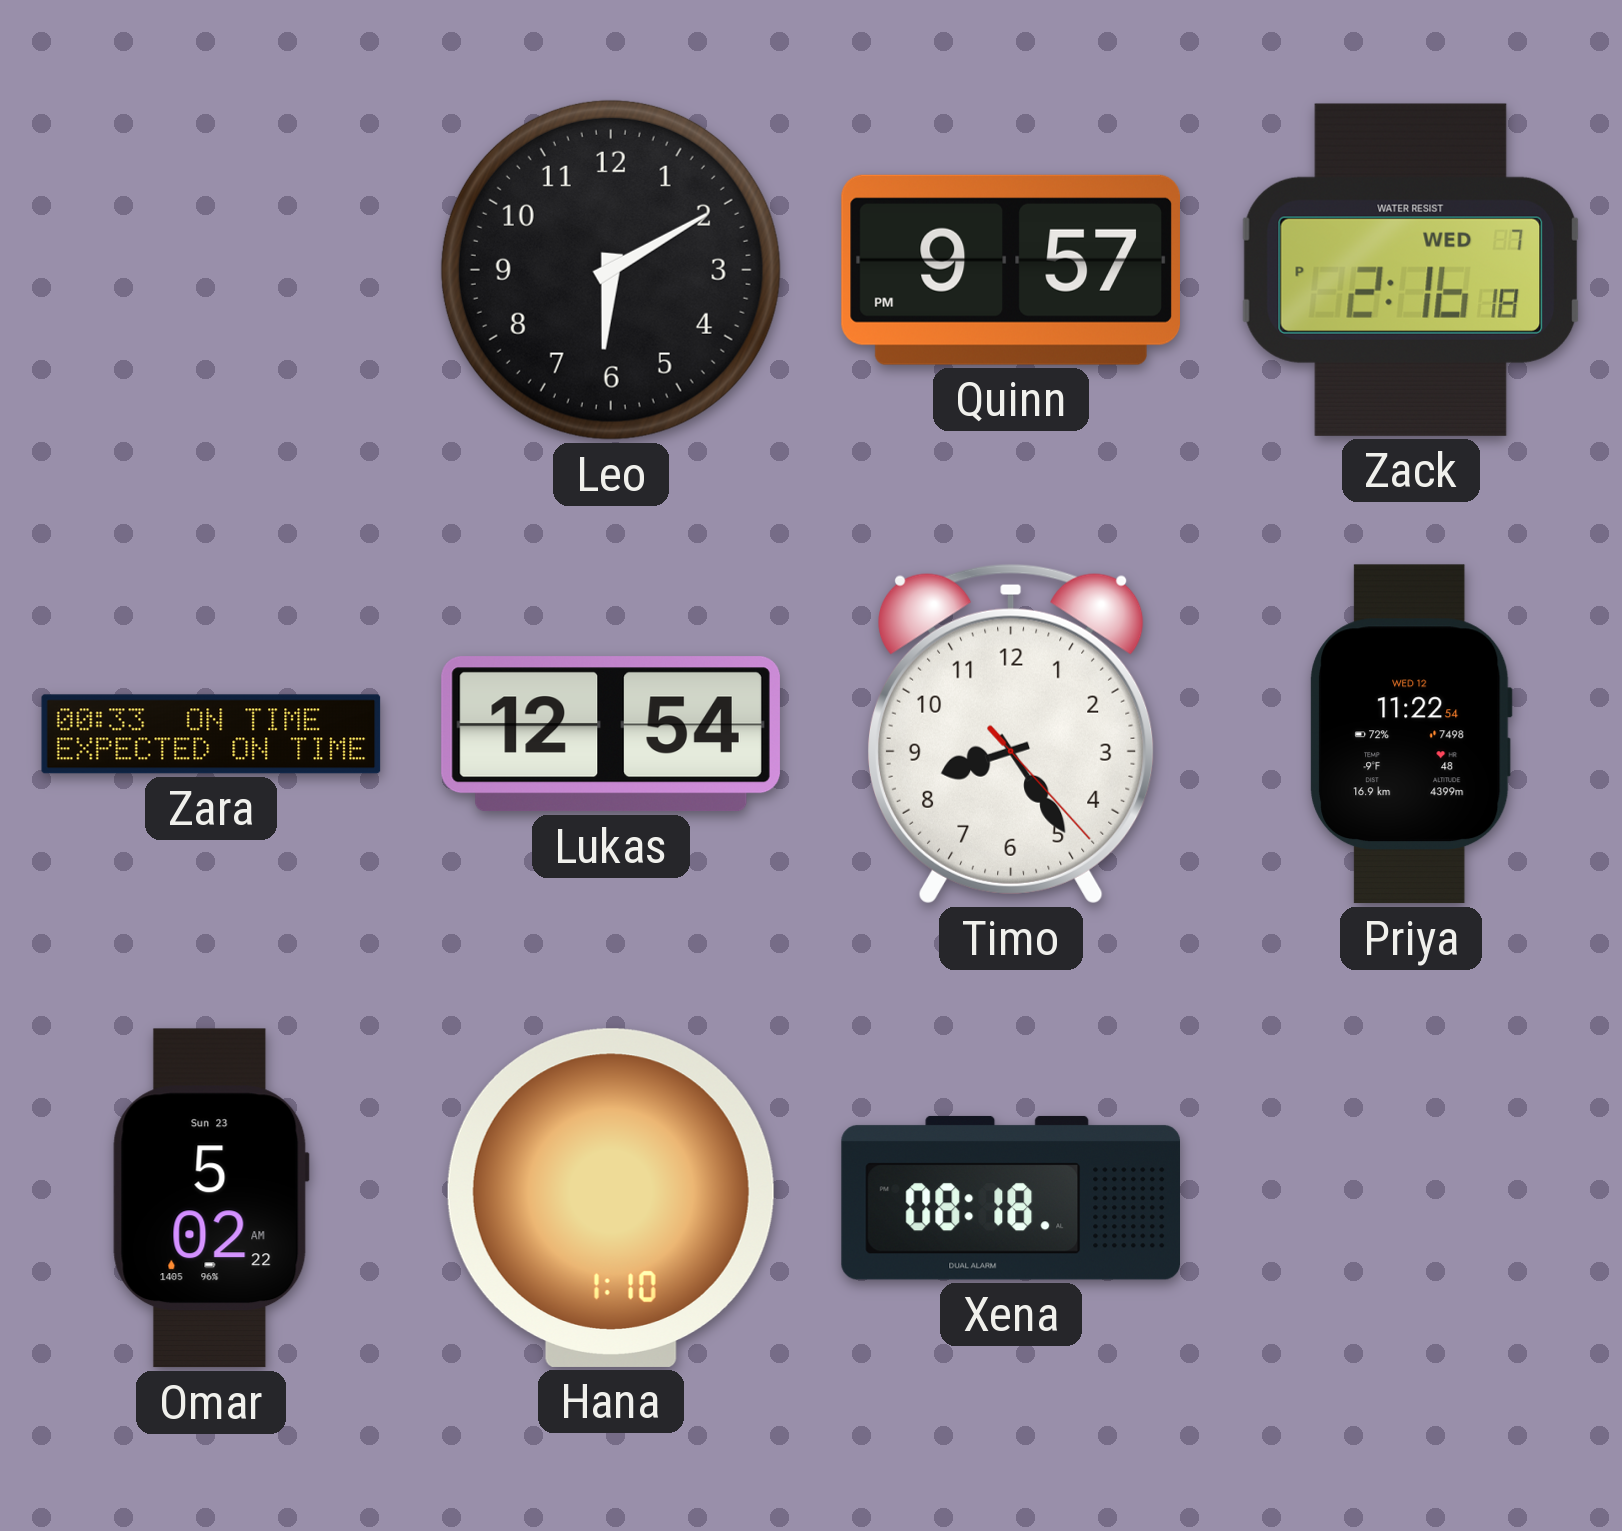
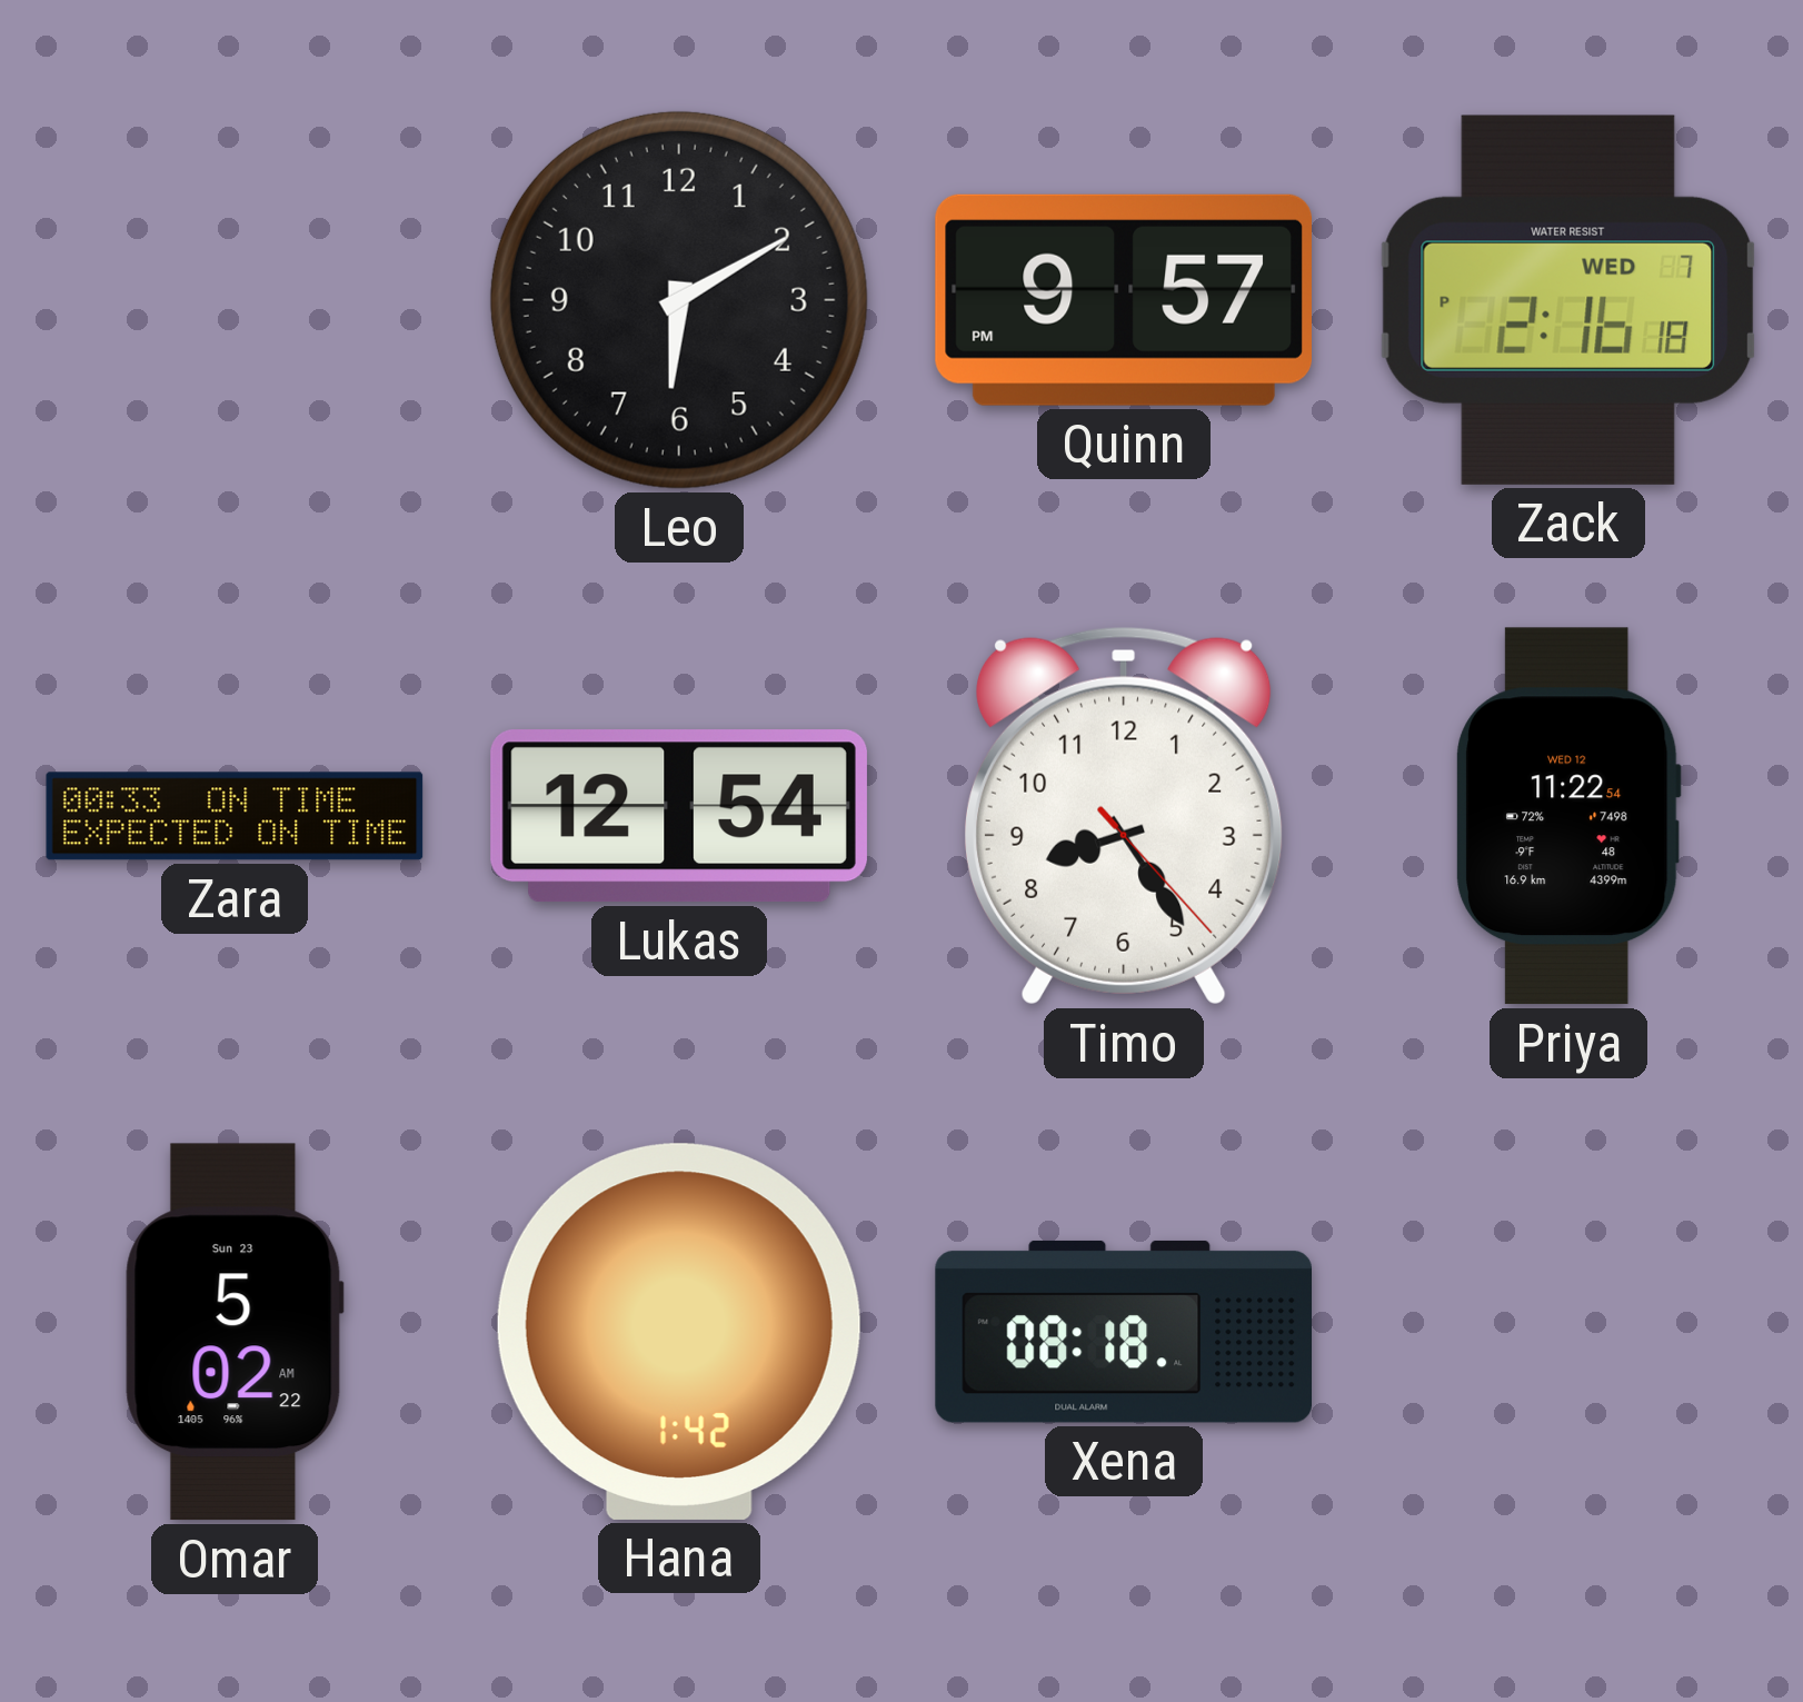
Hana: 1:10 -> 1:42 (679, 1332)
